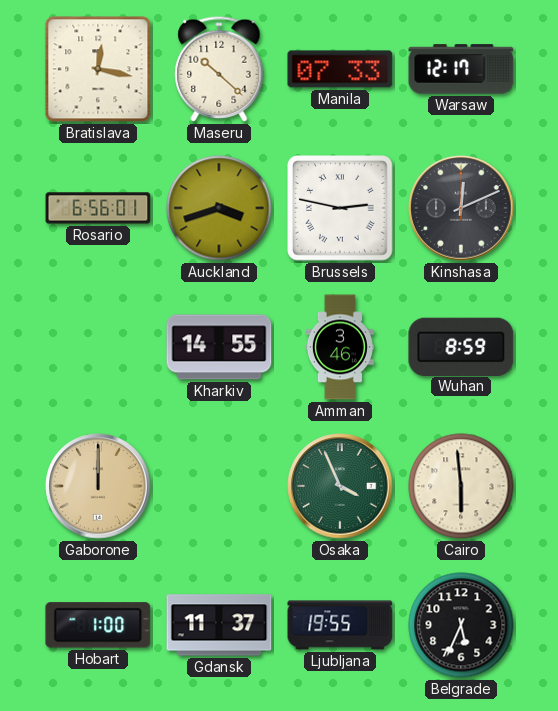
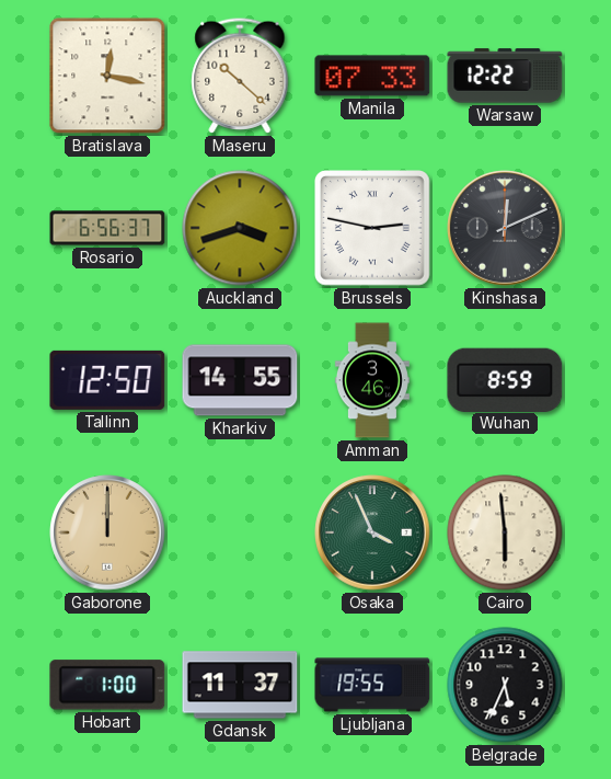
Warsaw: 12:17 -> 12:22 (505, 76)
Rosario: 6:56:01 -> 6:56:37 (107, 228)
Tallinn: none -> 12:50 (107, 380)
